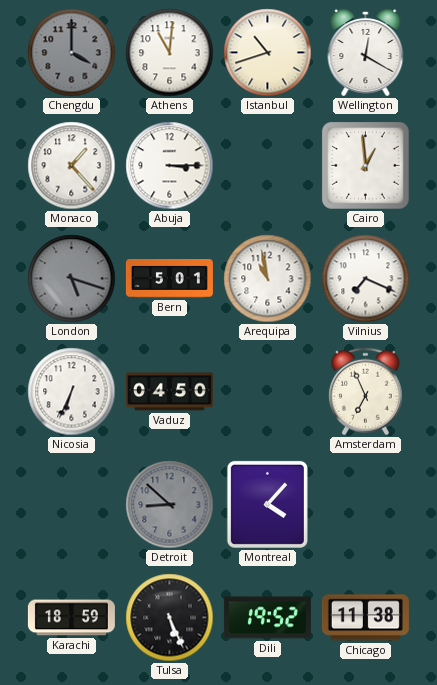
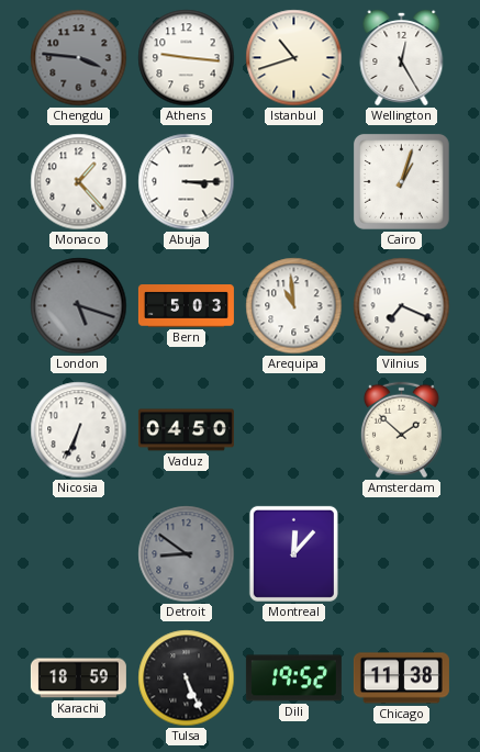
Chengdu: 4:00 -> 3:46 (79, 58)
Athens: 11:01 -> 9:16 (187, 58)
Wellington: 12:20 -> 12:25 (402, 57)
Cairo: 12:59 -> 1:03 (401, 181)
Bern: 5:01 -> 5:03 (186, 306)
Arequipa: 10:58 -> 10:59 (294, 306)
Amsterdam: 6:56 -> 1:52 (401, 430)
Detroit: 8:52 -> 8:51 (187, 554)
Montreal: 4:07 -> 12:07 (293, 553)
